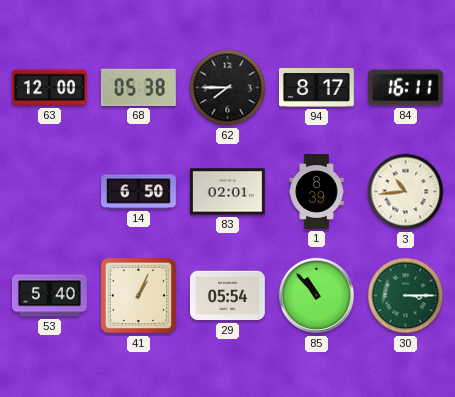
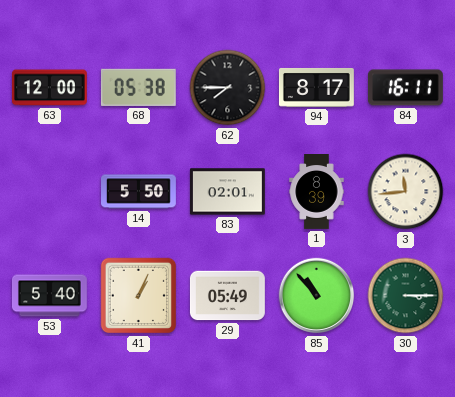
14: 6:50 -> 5:50 (139, 192)
3: 10:44 -> 11:44 (406, 192)
29: 05:54 -> 05:49 (227, 296)
